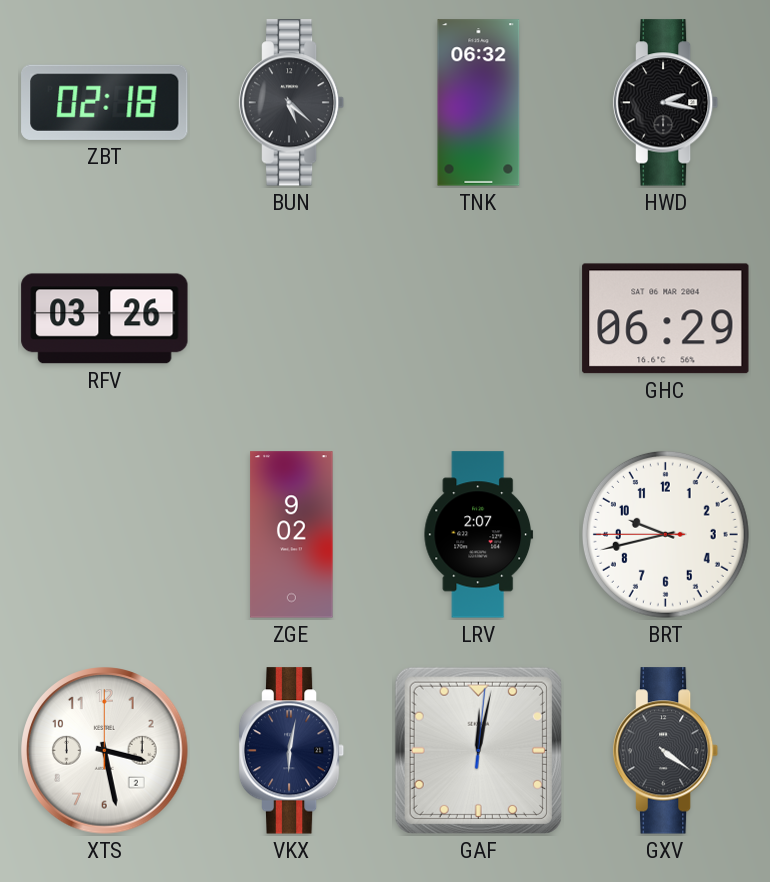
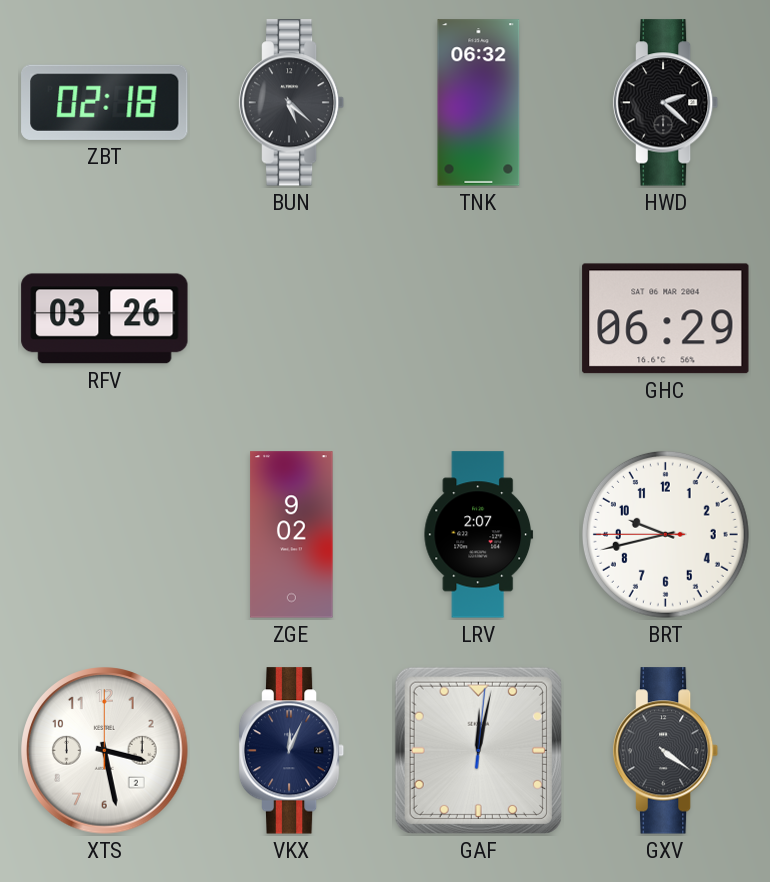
HWD: 2:17 -> 2:22 (666, 103)
VKX: 6:02 -> 12:04 (292, 751)
